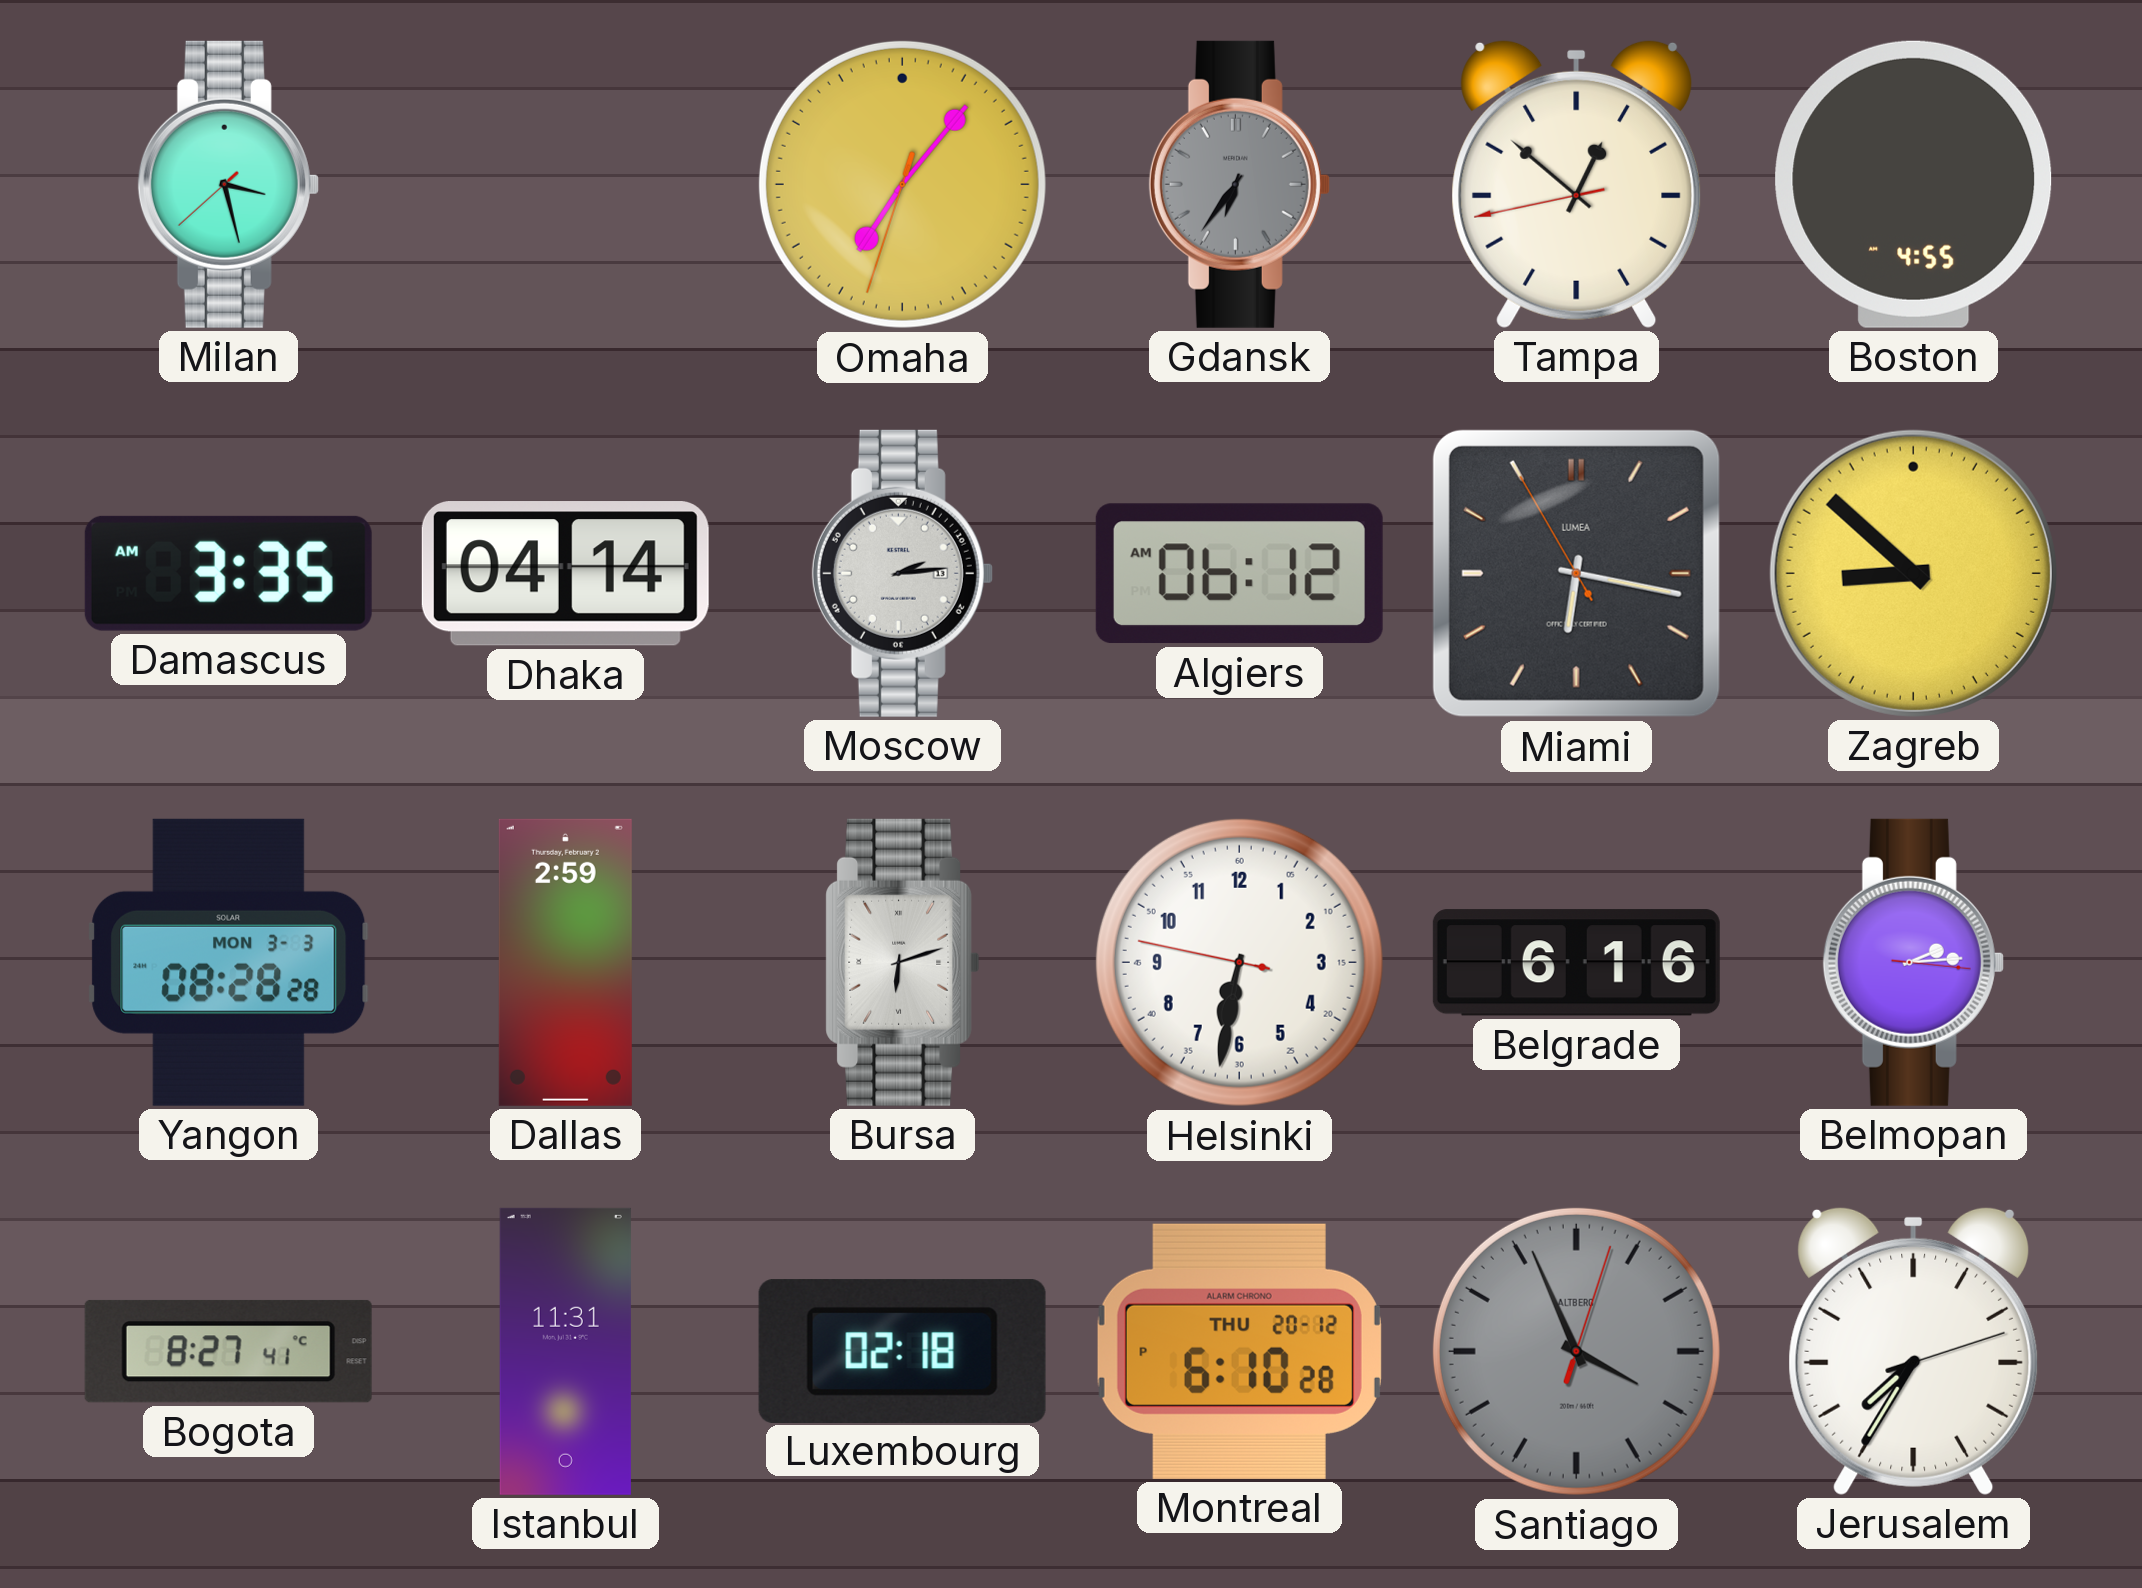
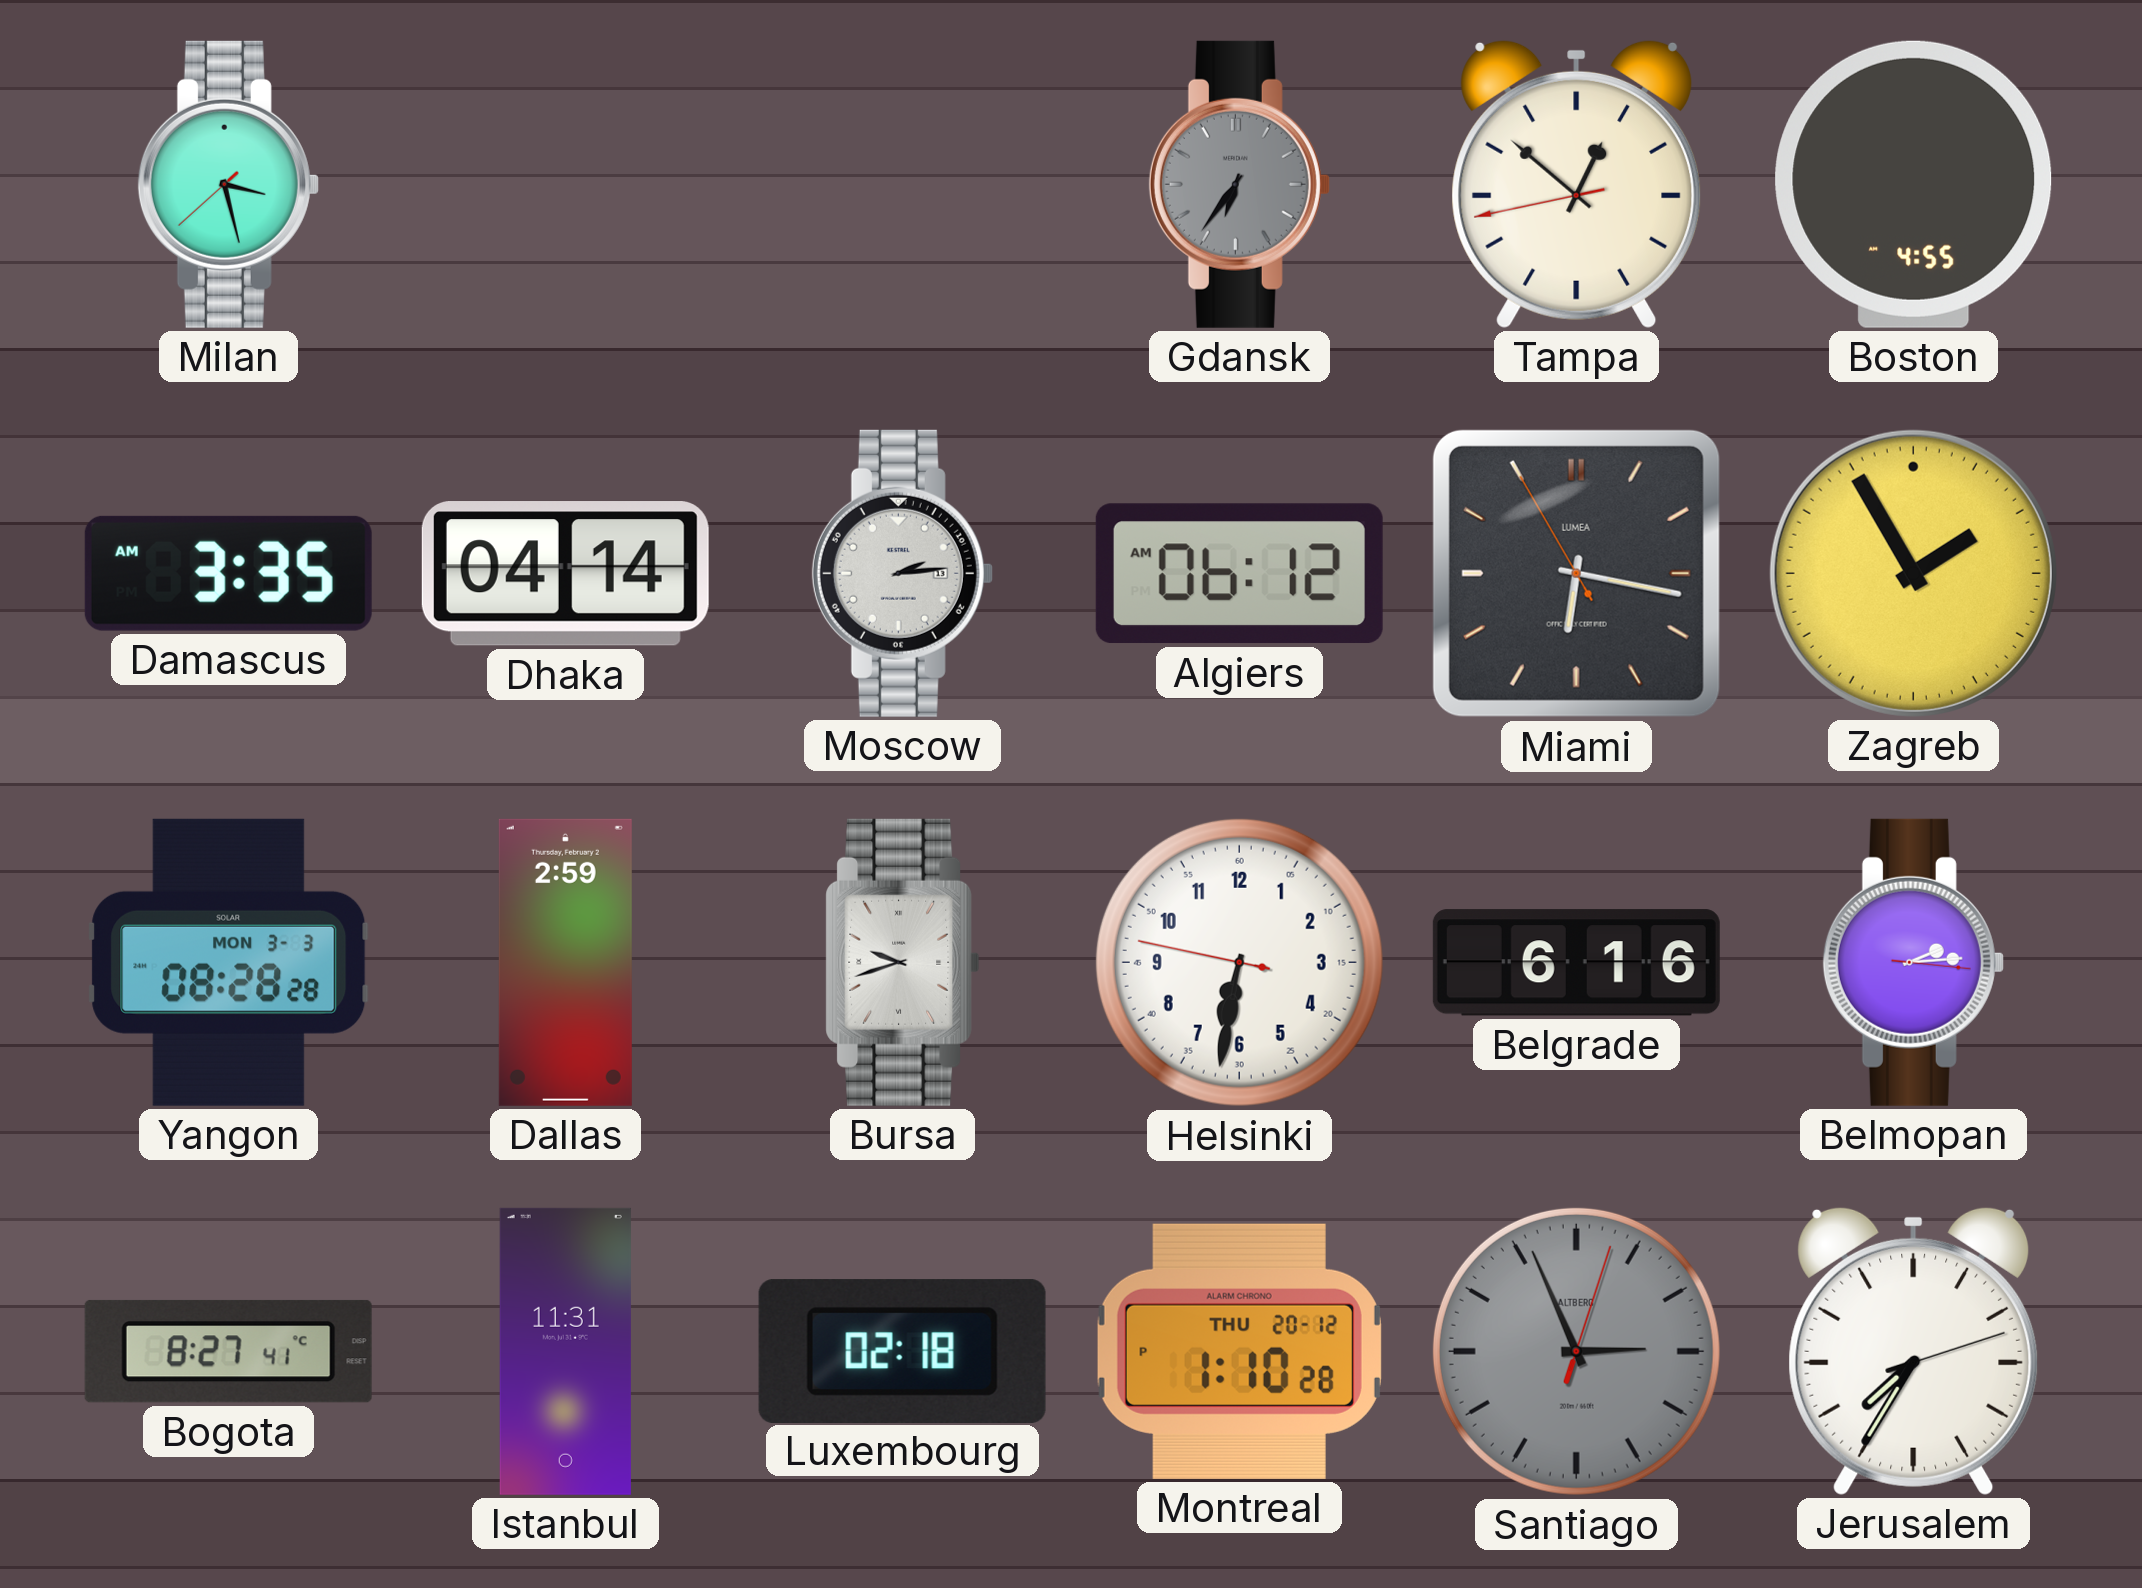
Omaha: 7:06 -> none (902, 184)
Zagreb: 8:52 -> 1:55 (1913, 573)
Bursa: 6:12 -> 9:42 (903, 962)
Montreal: 6:10 -> 1:10 (1239, 1351)
Santiago: 3:56 -> 2:56 (1576, 1351)
